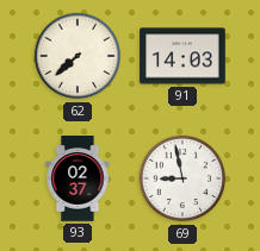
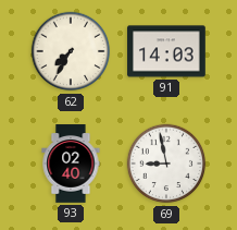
62: 7:38 -> 7:35 (71, 51)
93: 02:37 -> 02:40 (71, 164)
